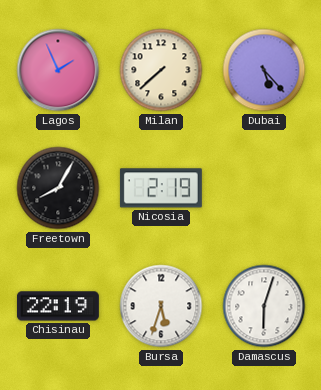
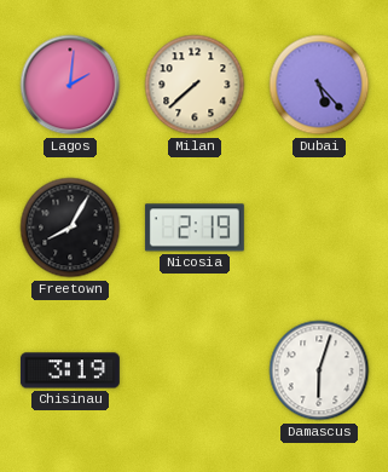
Lagos: 1:56 -> 2:01 (70, 85)
Chisinau: 22:19 -> 3:19 (70, 370)
Bursa: 5:33 -> none (161, 306)
